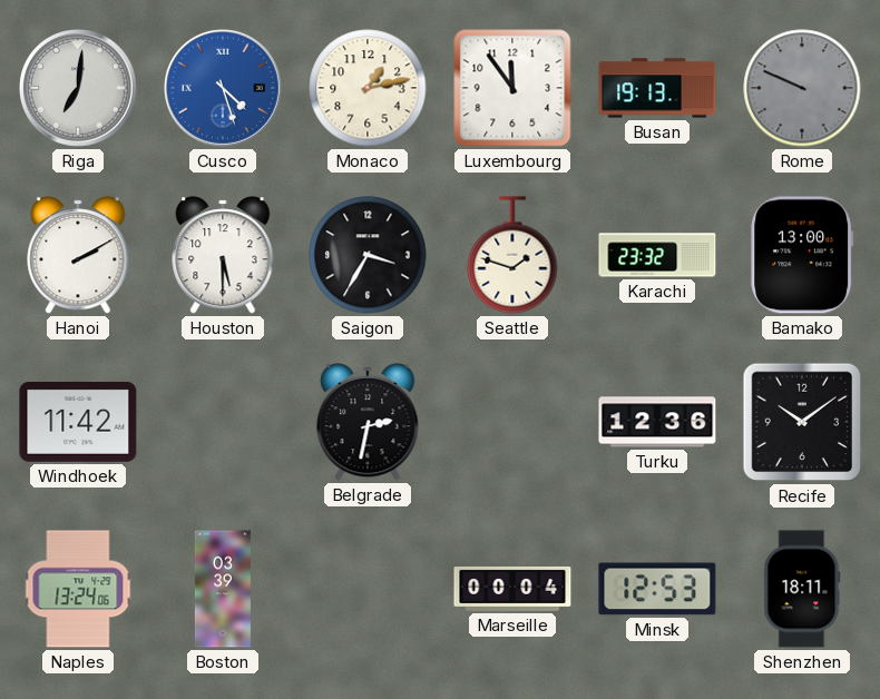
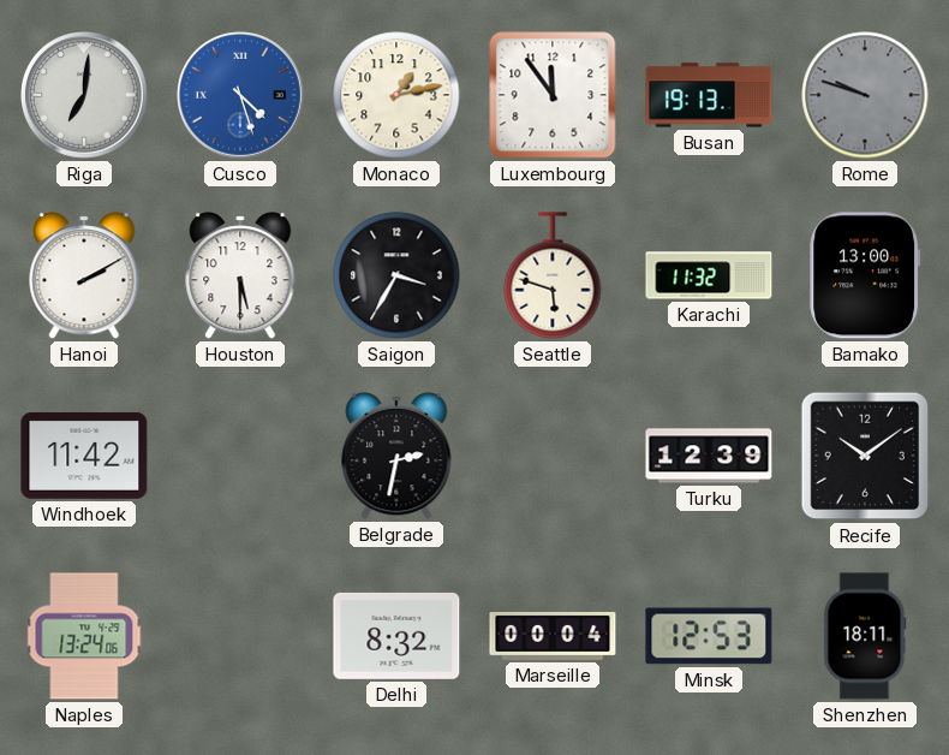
Rome: 9:49 -> 9:48 (865, 95)
Seattle: 1:48 -> 5:48 (553, 275)
Karachi: 23:32 -> 11:32 (709, 275)
Turku: 12:36 -> 12:39 (709, 456)
Boston: 03:39 -> none (223, 589)
Delhi: none -> 8:32 (396, 636)
